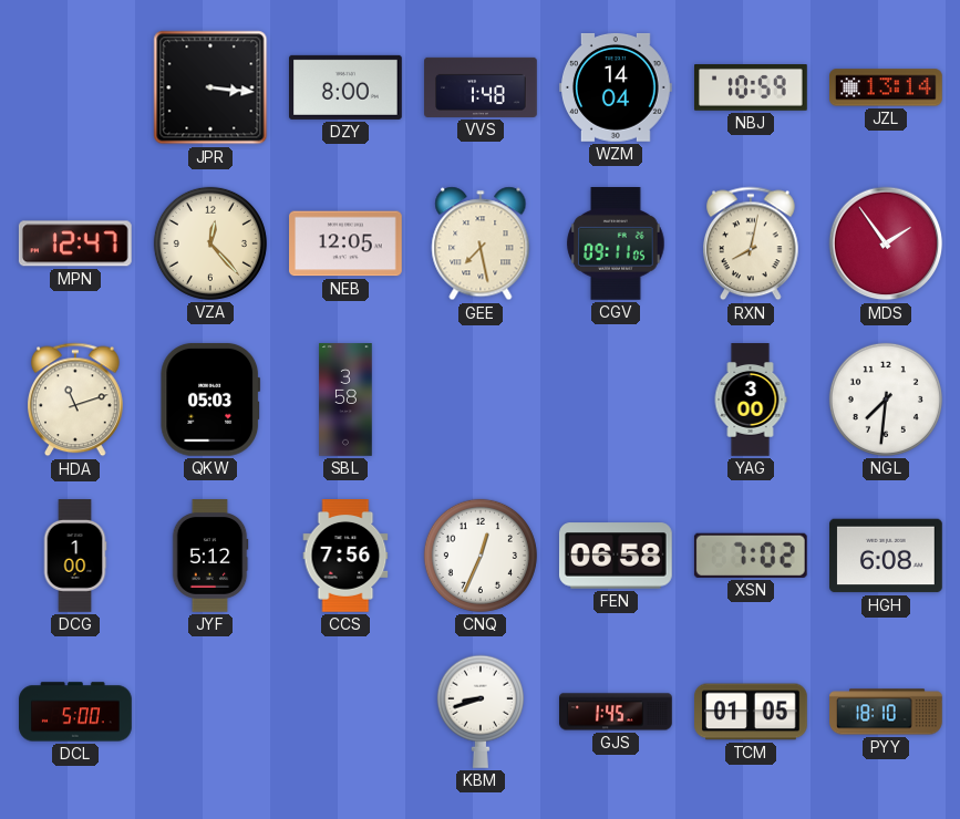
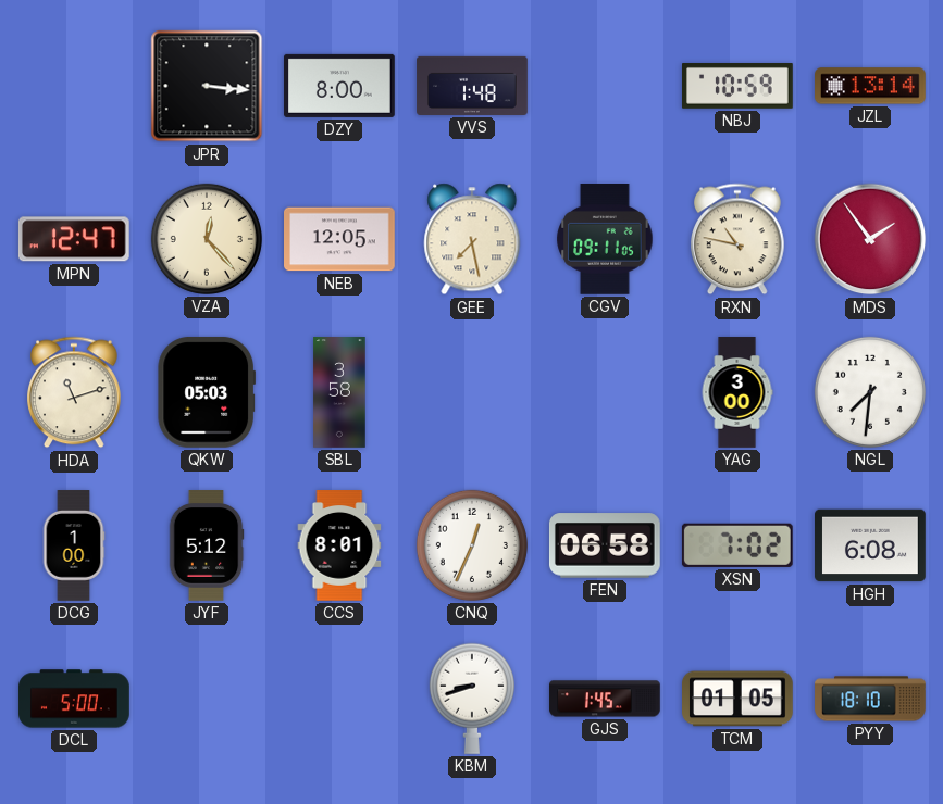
WZM: 14:04 -> none (617, 89)
RXN: 8:02 -> 10:47 (739, 239)
CCS: 7:56 -> 8:01 (339, 545)
